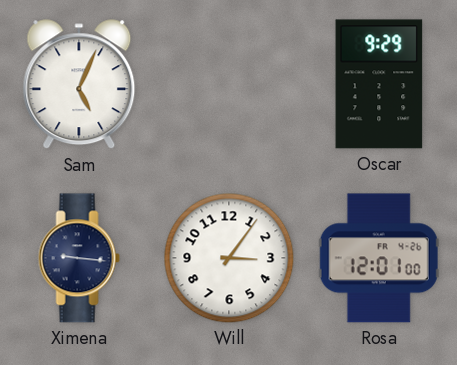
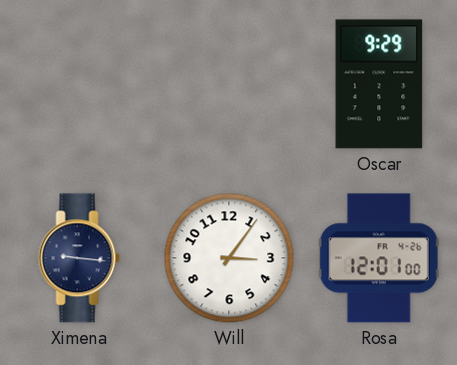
Sam: 5:04 -> none (79, 85)
